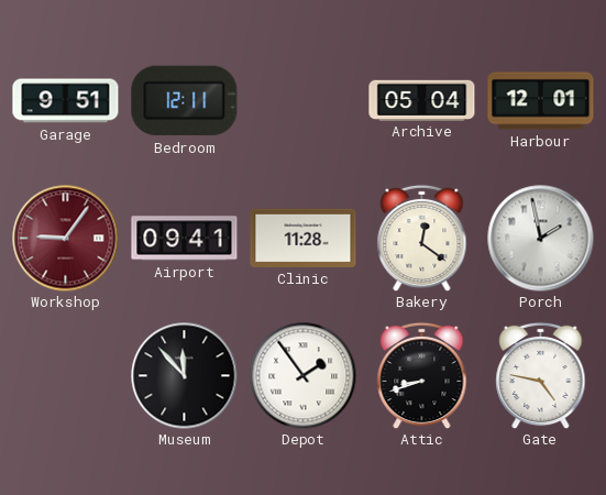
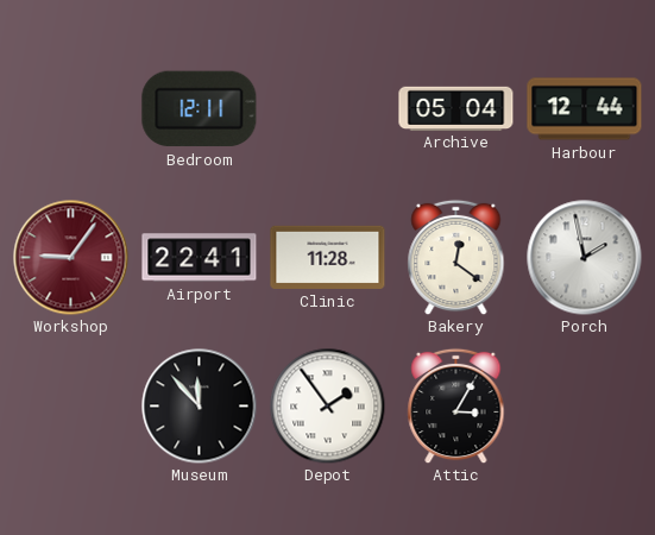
Garage: 9:51 -> none (66, 101)
Harbour: 12:01 -> 12:44 (585, 109)
Airport: 09:41 -> 22:41 (200, 258)
Attic: 8:42 -> 3:05 (456, 405)
Gate: 4:47 -> none (541, 375)
